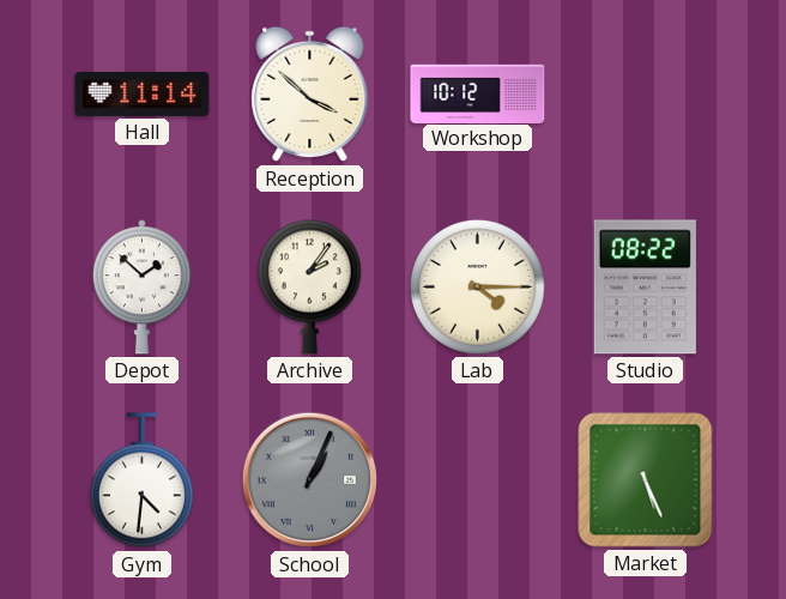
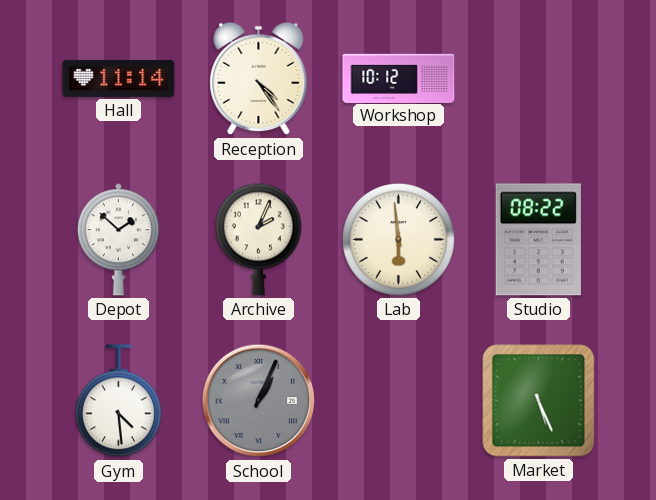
Reception: 3:52 -> 4:24 (259, 79)
Archive: 2:06 -> 2:04 (258, 239)
Lab: 4:15 -> 5:59 (398, 239)
Gym: 4:31 -> 4:29 (118, 401)
